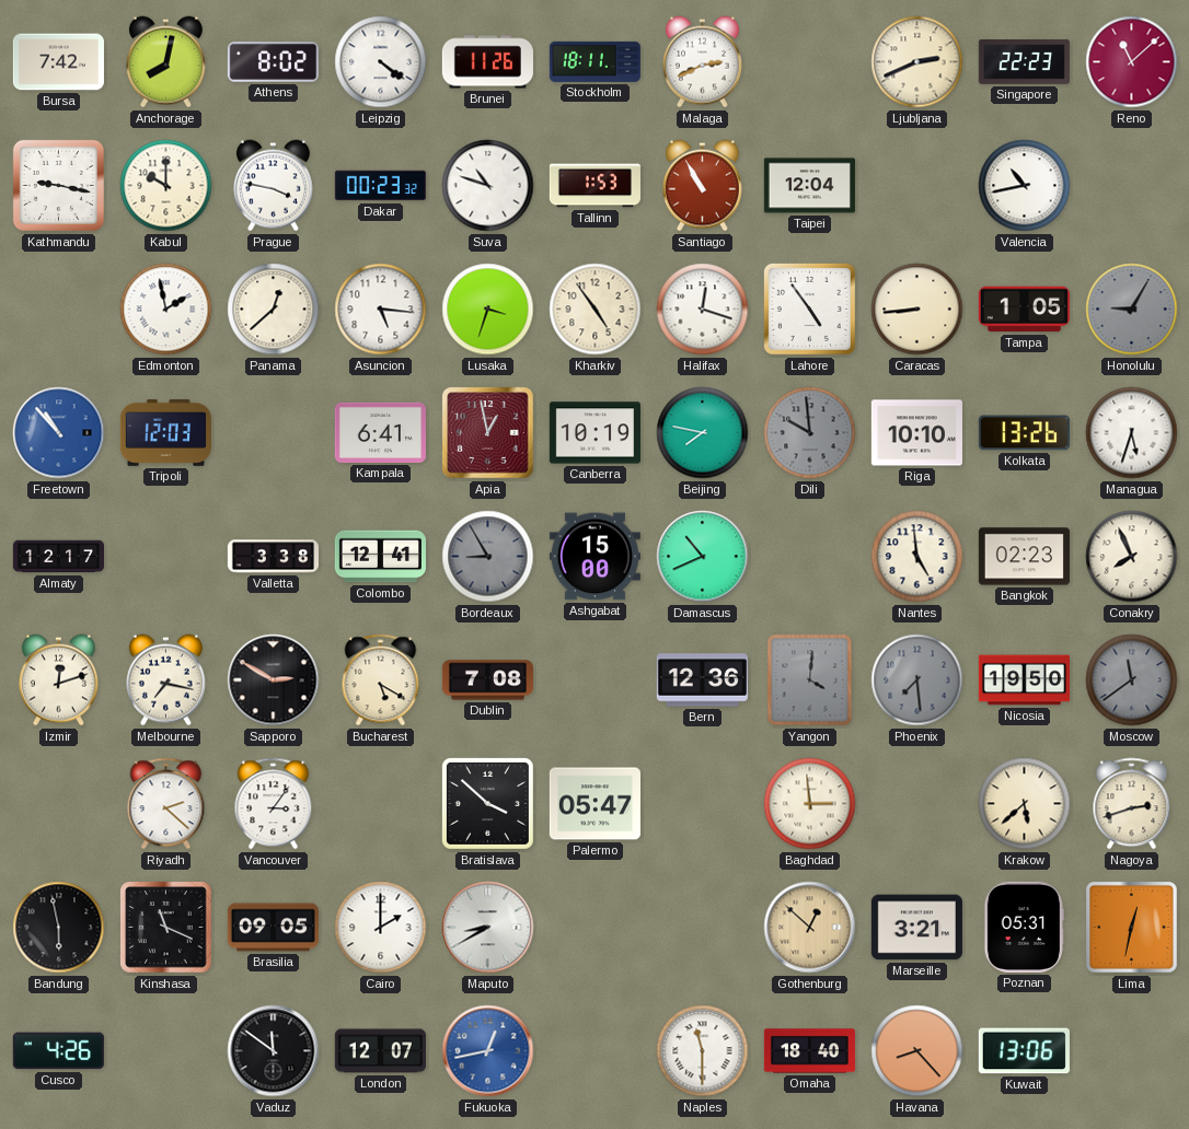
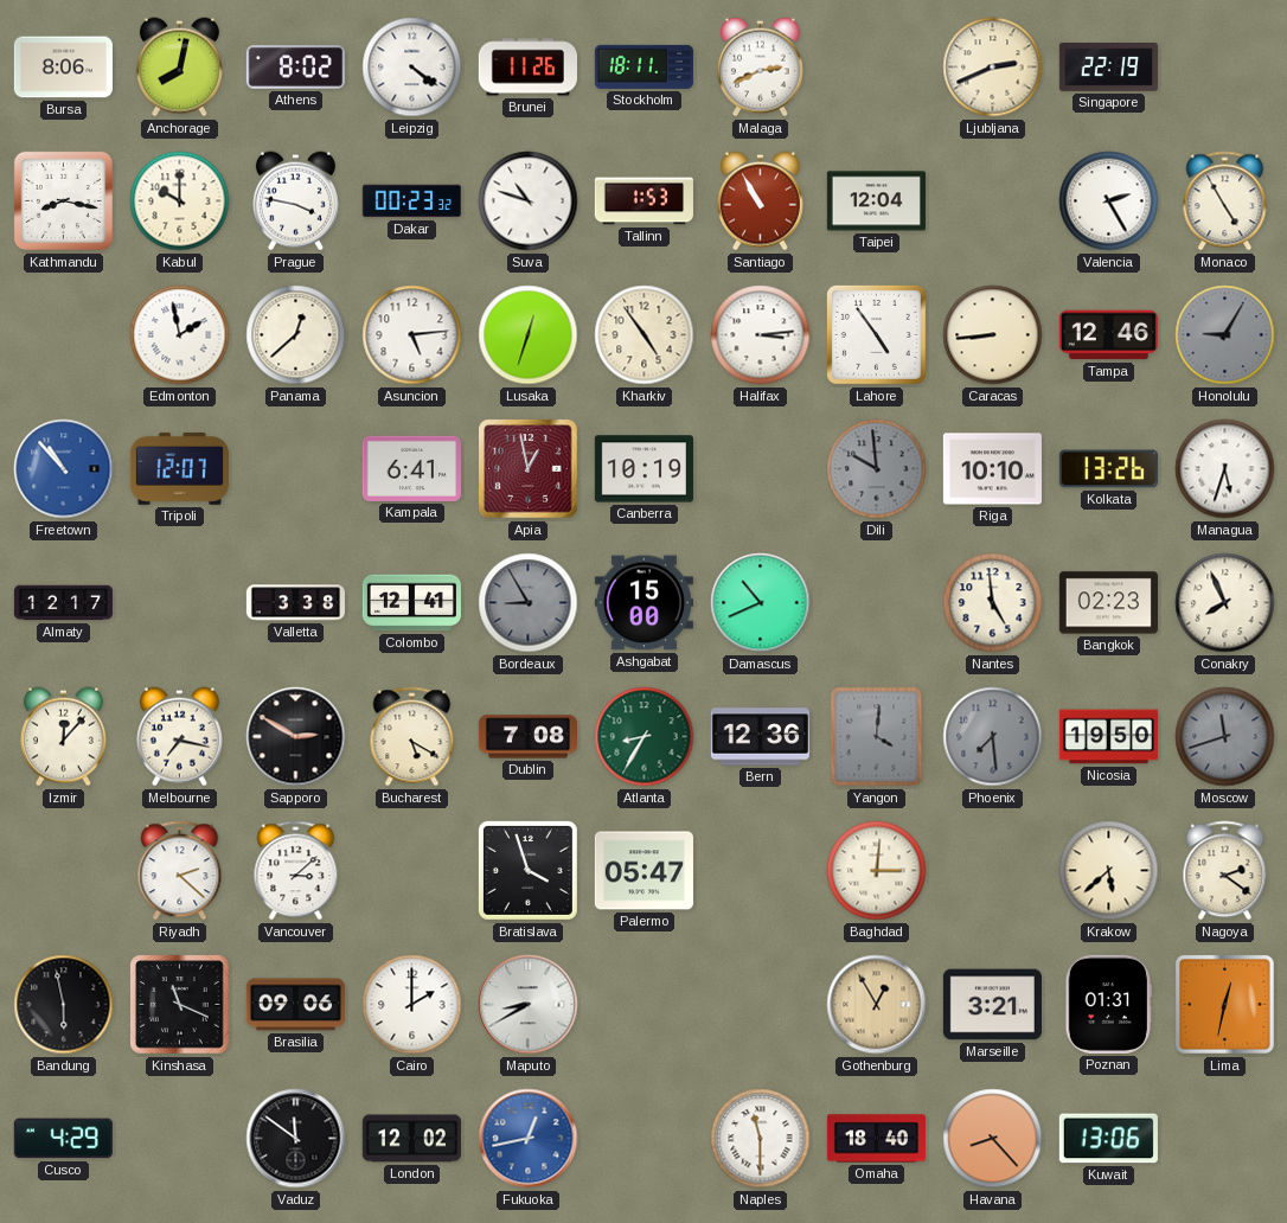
Bursa: 7:42 -> 8:06 (63, 68)
Singapore: 22:23 -> 22:19 (1108, 68)
Reno: 11:08 -> none (1132, 62)
Kathmandu: 9:17 -> 8:17 (63, 200)
Valencia: 10:43 -> 2:25 (1109, 201)
Monaco: none -> 4:55 (1225, 201)
Asuncion: 5:16 -> 5:14 (412, 335)
Lusaka: 3:33 -> 12:33 (529, 335)
Halifax: 12:18 -> 3:14 (761, 335)
Tampa: 1:05 -> 12:46 (1108, 335)
Tripoli: 12:03 -> 12:07 (179, 468)
Beijing: 7:47 -> none (703, 433)
Izmir: 12:12 -> 12:07 (63, 737)
Atlanta: none -> 8:35 (645, 737)
Moscow: 11:39 -> 11:42 (1225, 737)
Vancouver: 3:06 -> 3:08 (296, 871)
Bratislava: 3:52 -> 3:57 (527, 870)
Baghdad: 2:59 -> 3:01 (877, 871)
Nagoya: 2:42 -> 2:21 (1225, 871)
Brasilia: 09:05 -> 09:06 (295, 1005)
Gothenburg: 12:52 -> 12:55 (877, 1005)
Poznan: 05:31 -> 01:31 (1108, 1004)
Cusco: 4:26 -> 4:29 (63, 1139)
London: 12:07 -> 12:02 (411, 1139)
